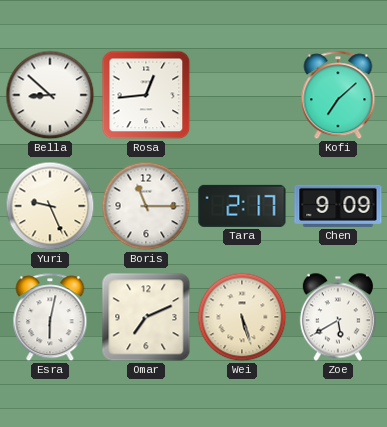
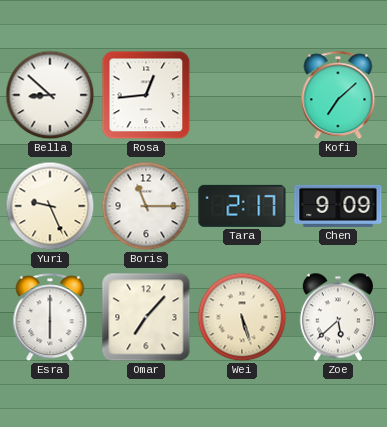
Esra: 6:02 -> 6:00 (50, 318)
Omar: 7:11 -> 7:07 (146, 317)
Zoe: 5:40 -> 5:38 (338, 317)
